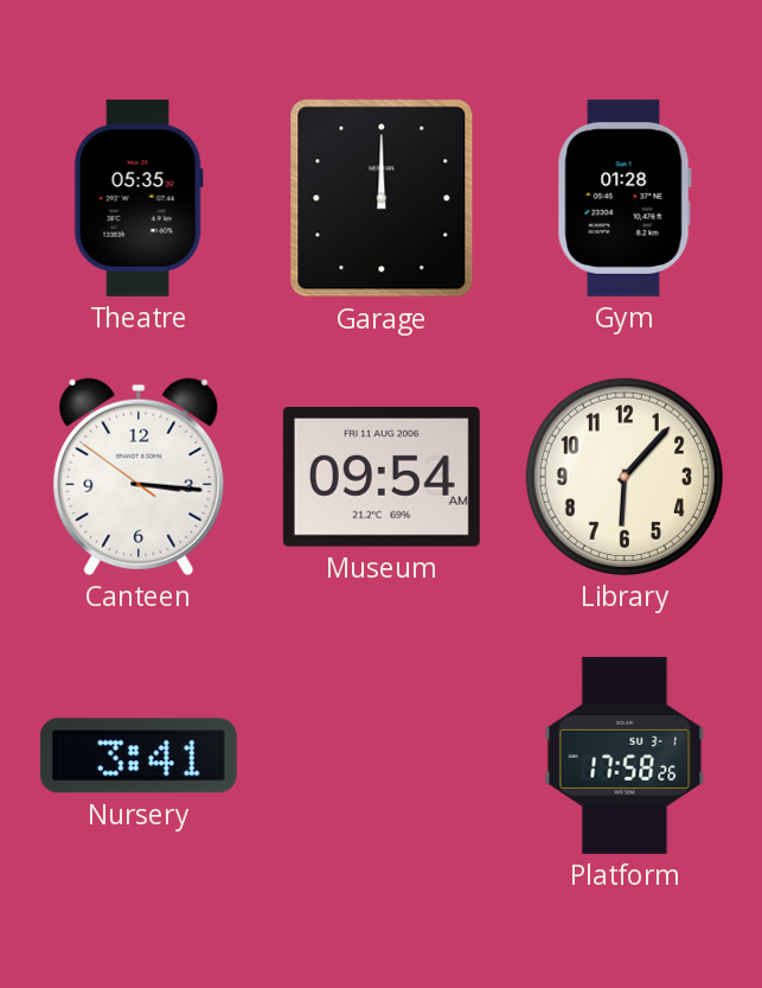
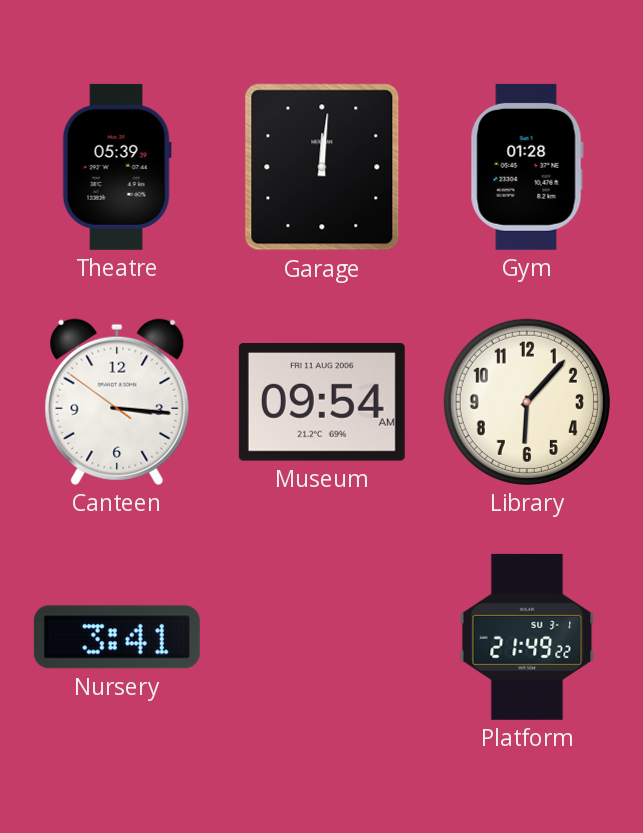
Theatre: 05:35 -> 05:39 (117, 167)
Garage: 12:00 -> 12:01 (322, 167)
Platform: 17:58 -> 21:49 (527, 637)
